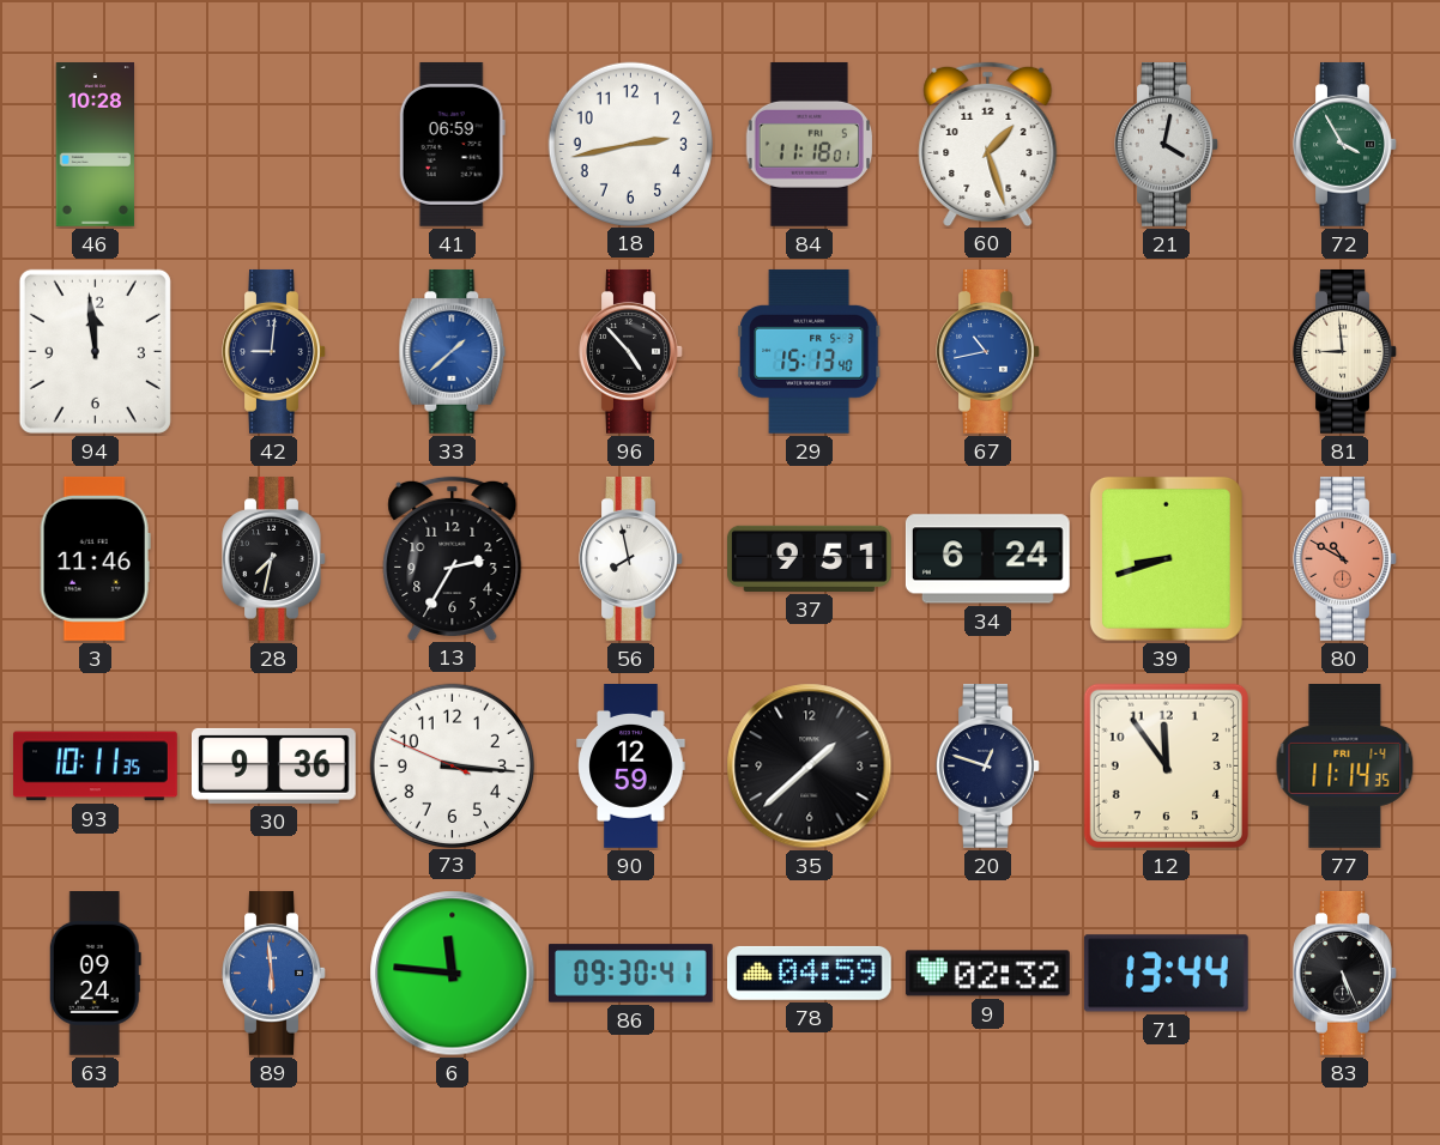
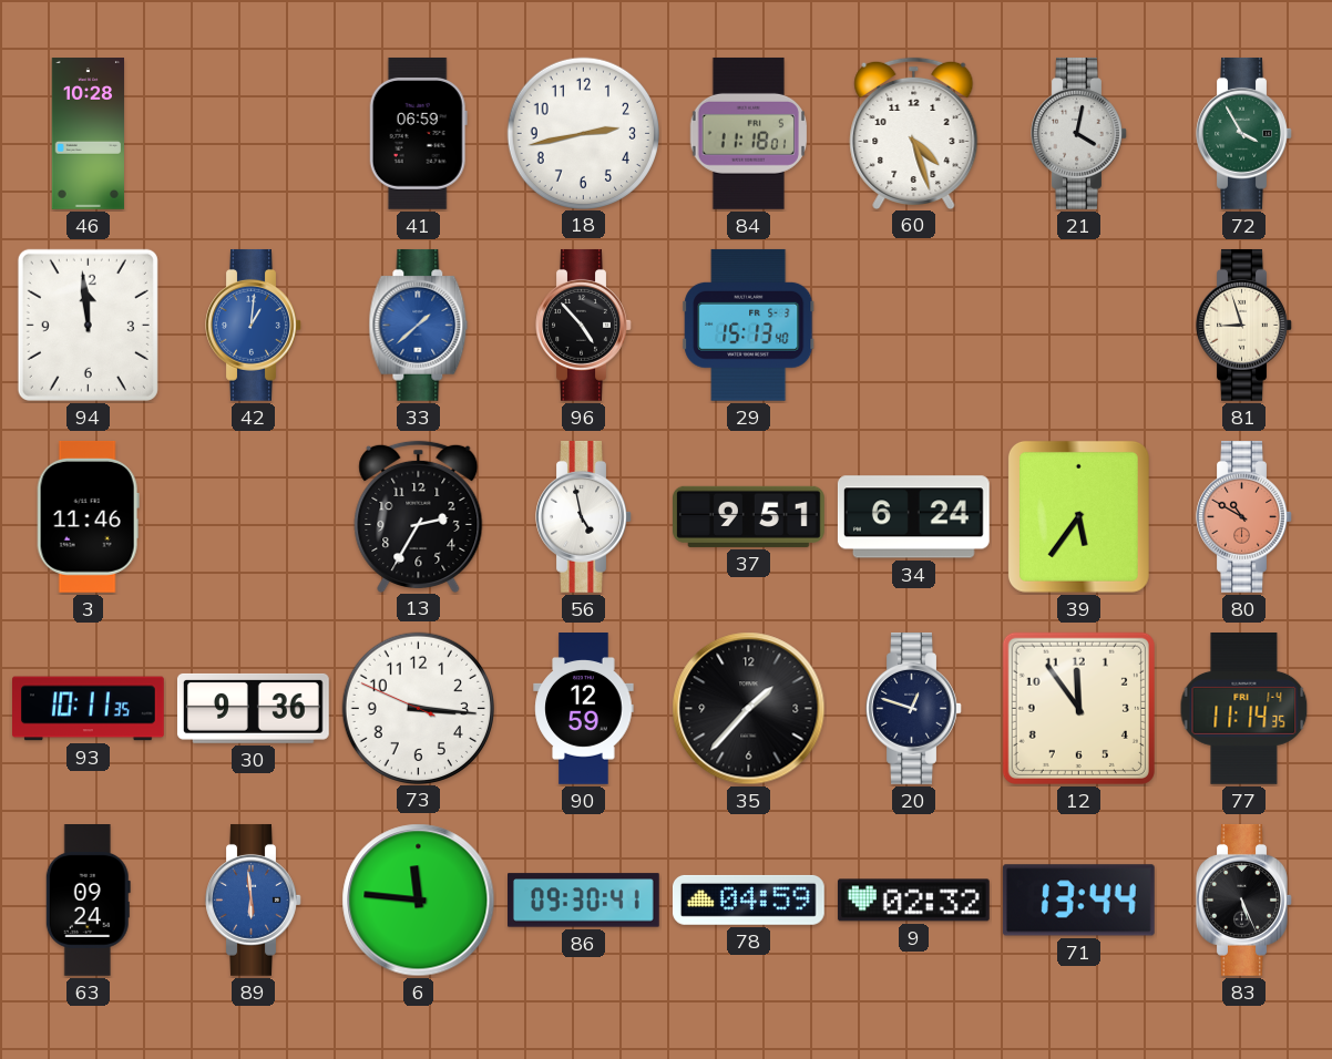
60: 1:27 -> 4:27 (914, 133)
42: 9:01 -> 1:01 (254, 325)
42 dial: navy -> blue (254, 325)
67: 10:43 -> none (988, 351)
81: 8:59 -> 8:57 (1244, 325)
28: 7:32 -> none (274, 558)
56: 7:58 -> 4:58 (584, 516)
39: 8:42 -> 5:36 (1078, 516)
35: 1:38 -> 1:37 (749, 709)
